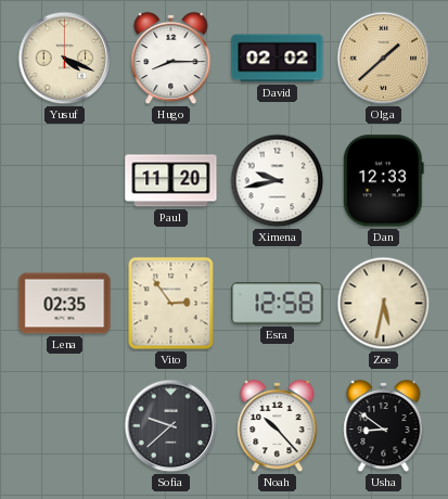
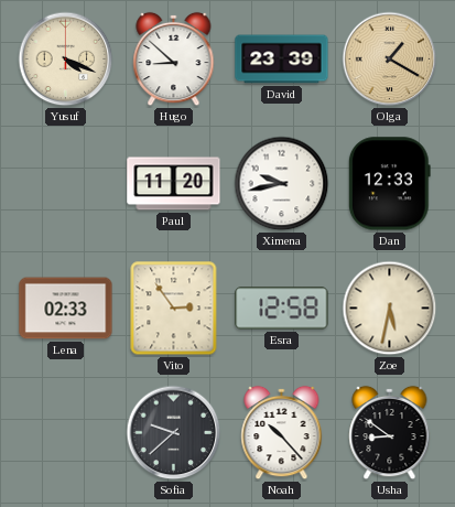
Hugo: 8:15 -> 8:52 (174, 60)
David: 02:02 -> 23:39 (282, 60)
Olga: 1:38 -> 1:20 (390, 60)
Lena: 02:35 -> 02:33 (66, 309)
